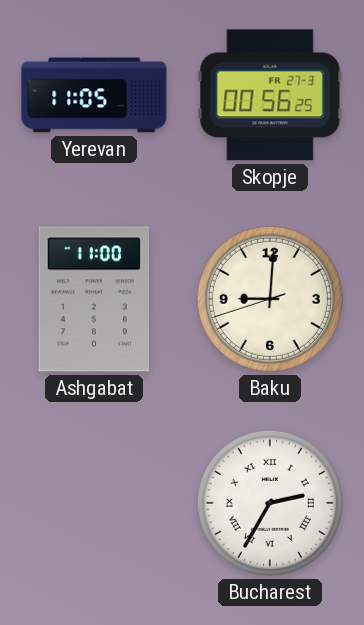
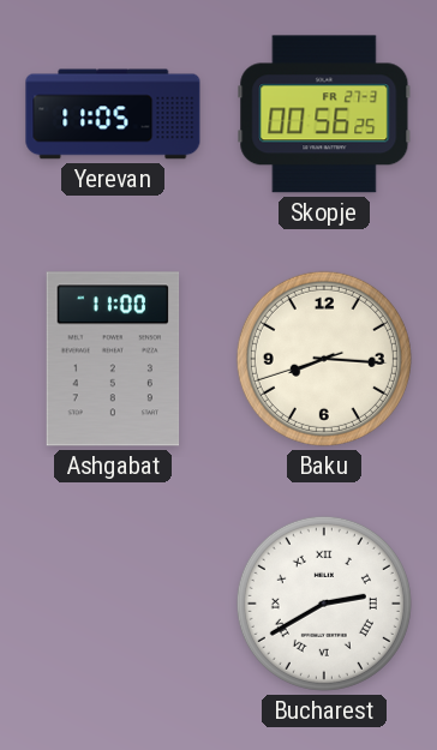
Baku: 9:00 -> 8:15 (324, 359)
Bucharest: 2:35 -> 2:40 (324, 604)
